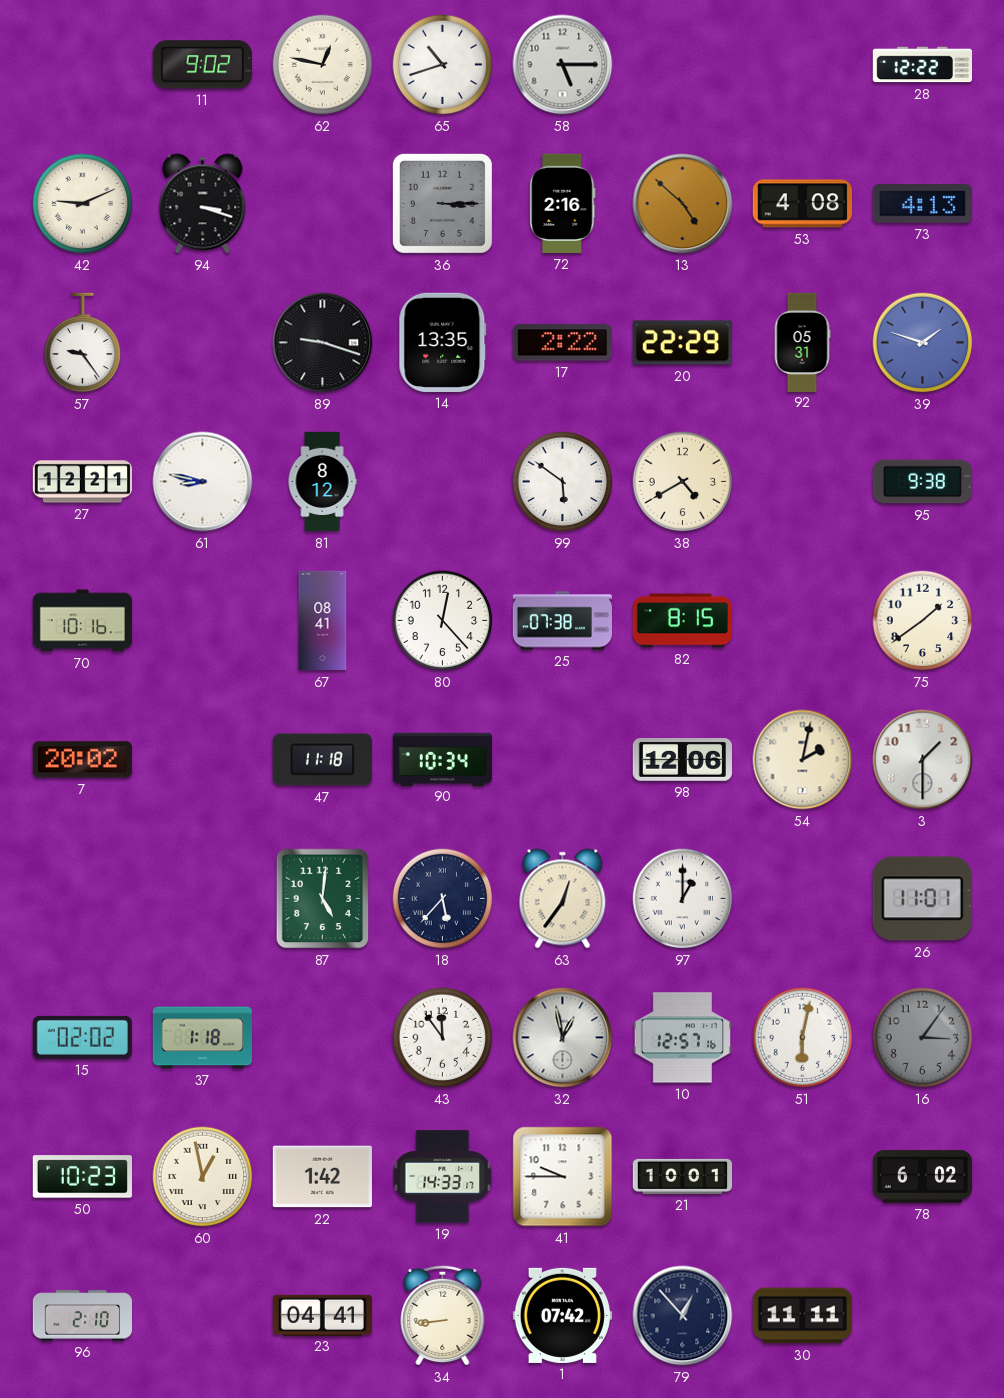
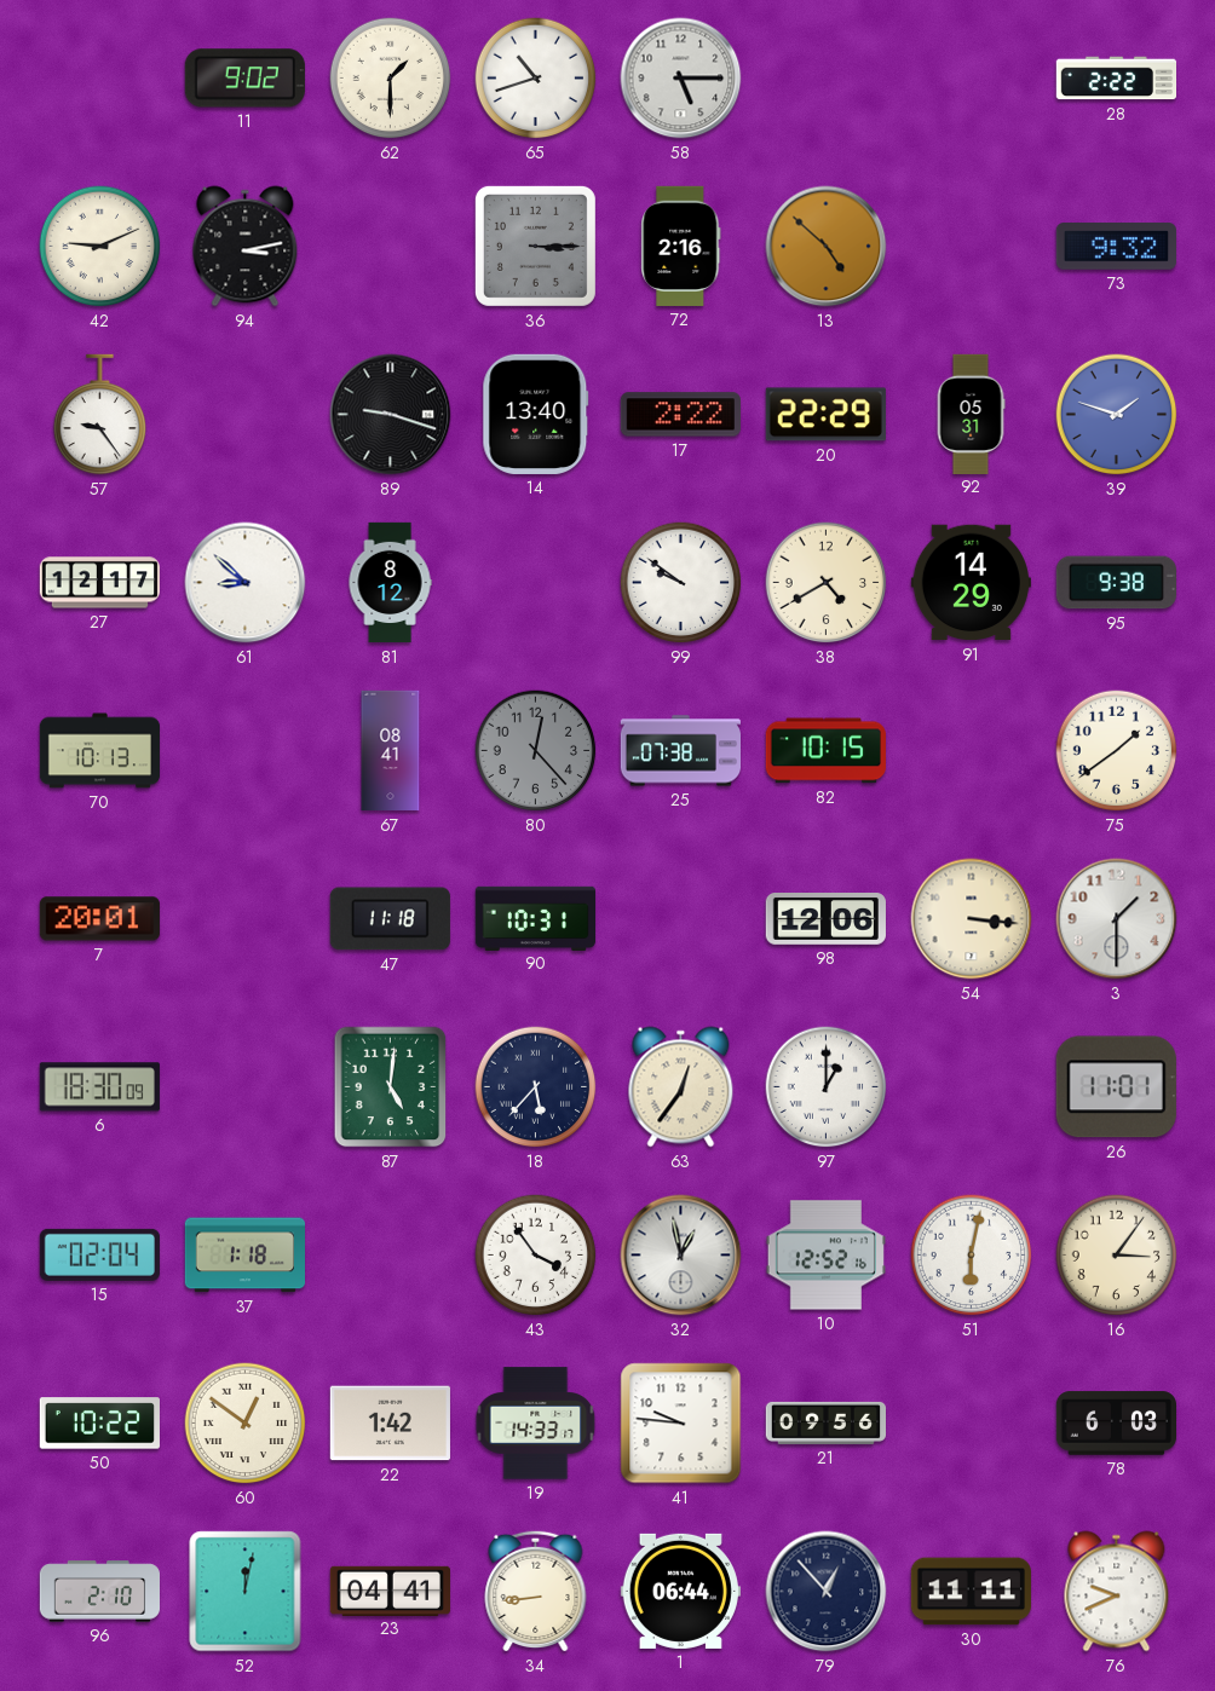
62: 12:47 -> 1:30 (391, 79)
28: 12:22 -> 2:22 (1116, 79)
94: 3:18 -> 3:13 (246, 247)
53: 4:08 -> none (802, 204)
73: 4:13 -> 9:32 (1116, 247)
14: 13:35 -> 13:40 (536, 414)
27: 12:21 -> 12:17 (99, 583)
61: 8:47 -> 8:52 (246, 583)
99: 5:51 -> 9:51 (681, 583)
91: none -> 14:29 (971, 583)
70: 10:16 -> 10:13 (99, 751)
80 dial: white -> grey (536, 751)
82: 8:15 -> 10:15 (825, 751)
7: 20:02 -> 20:01 (99, 919)
90: 10:34 -> 10:31 (535, 918)
54: 2:02 -> 3:16 (972, 919)
6: none -> 18:30 (99, 1087)
15: 02:02 -> 02:04 (99, 1254)
43: 11:54 -> 3:54 (536, 1256)
10: 12:57 -> 12:52 (825, 1256)
16 dial: grey -> cream (1117, 1256)
50: 10:23 -> 10:22 (99, 1424)
60: 12:58 -> 12:51 (246, 1424)
41: 9:45 -> 9:46 (681, 1424)
21: 10:01 -> 09:56 (825, 1422)
78: 6:02 -> 6:03 (1116, 1424)
52: none -> 12:02 (246, 1592)
1: 07:42 -> 06:44 (680, 1591)
76: none -> 9:41 (1117, 1592)
